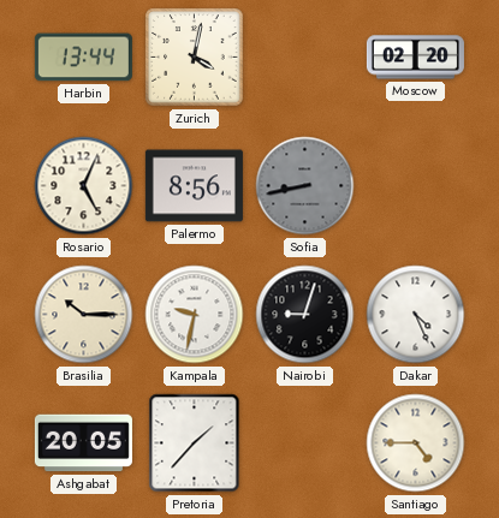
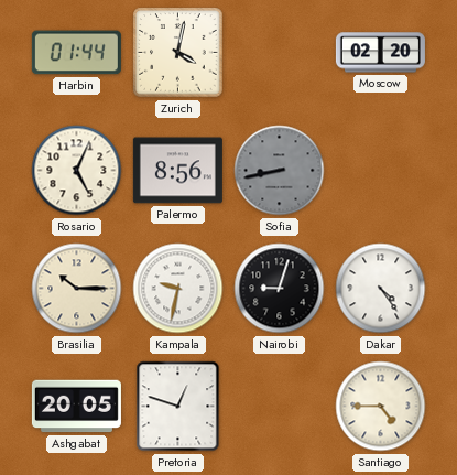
Harbin: 13:44 -> 01:44 (76, 53)
Dakar: 4:26 -> 4:24 (381, 289)
Pretoria: 1:37 -> 12:48 (178, 407)
